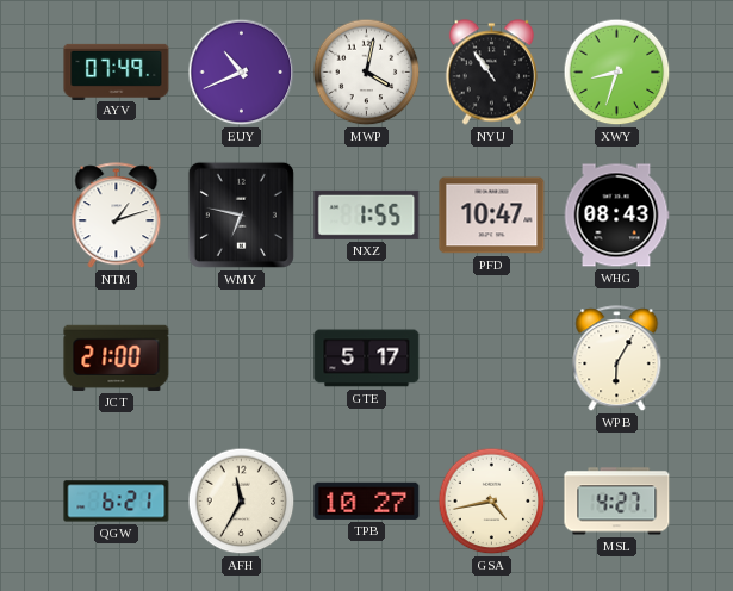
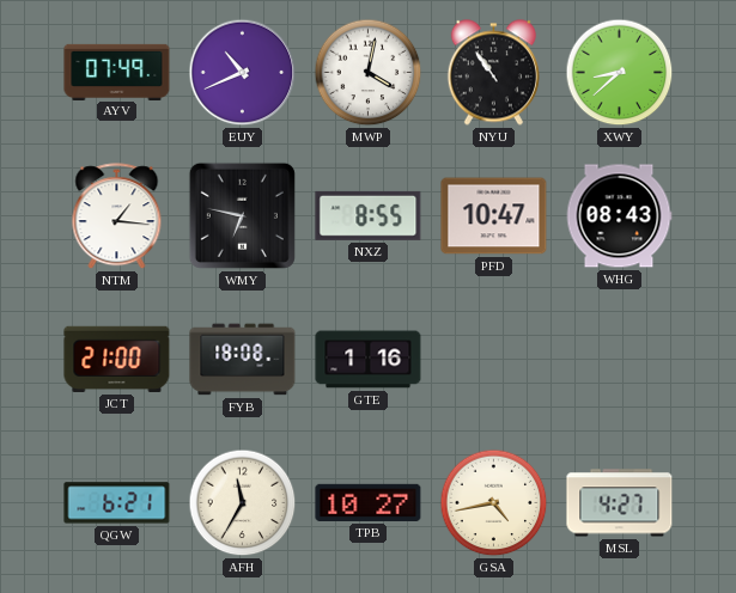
XWY: 8:33 -> 8:38 (620, 73)
NTM: 1:12 -> 1:16 (117, 216)
NXZ: 1:55 -> 8:55 (369, 215)
FYB: none -> 18:08 (243, 360)
GTE: 5:17 -> 1:16 (369, 360)
WPB: 6:05 -> none (617, 359)
